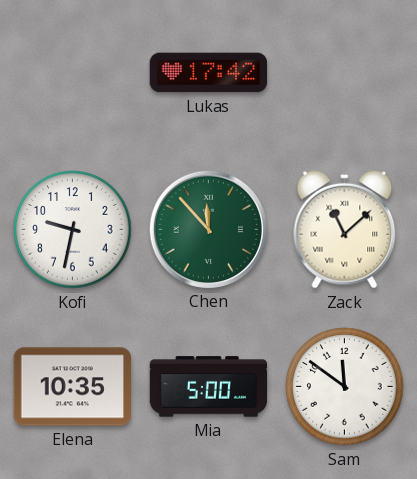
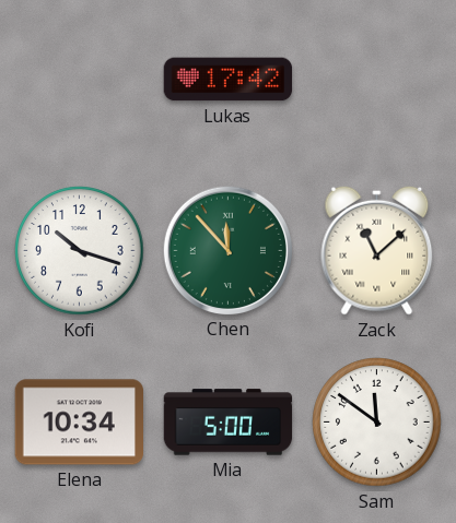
Kofi: 9:32 -> 10:18 (80, 251)
Elena: 10:35 -> 10:34 (79, 423)
